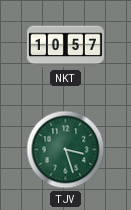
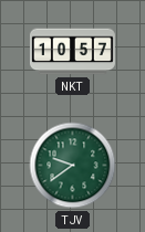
TJV: 3:27 -> 9:39 (73, 166)
